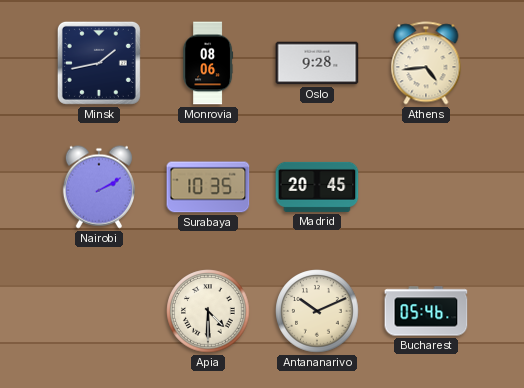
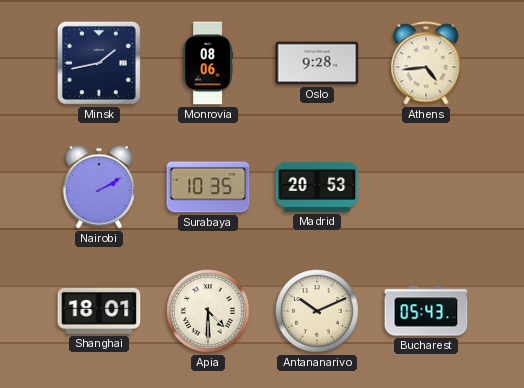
Madrid: 20:45 -> 20:53 (317, 187)
Shanghai: none -> 18:01 (99, 311)
Bucharest: 05:46 -> 05:43 (426, 311)
